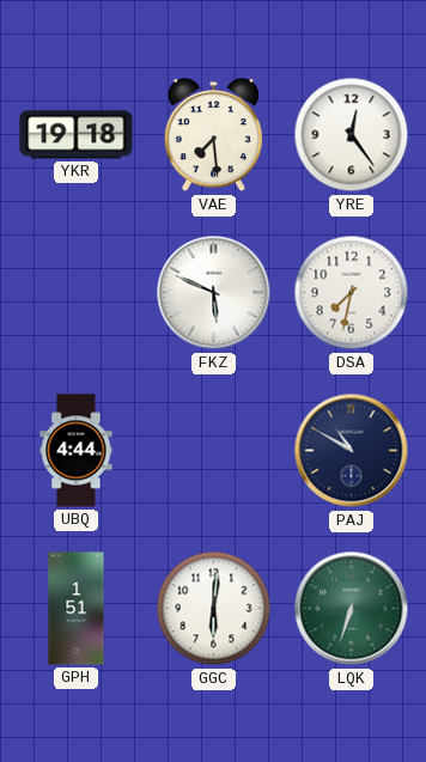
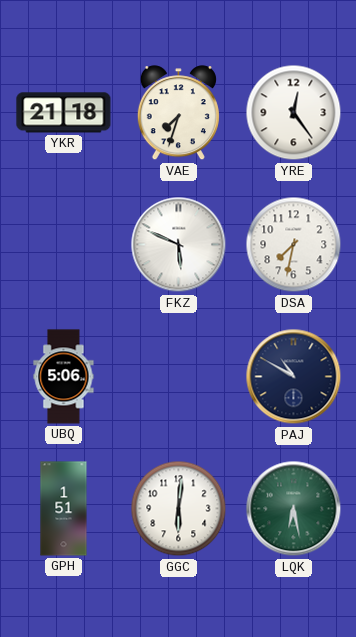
YKR: 19:18 -> 21:18 (64, 113)
VAE: 7:29 -> 7:33 (178, 113)
UBQ: 4:44 -> 5:06 (64, 377)
LQK: 6:33 -> 6:28 (294, 509)
